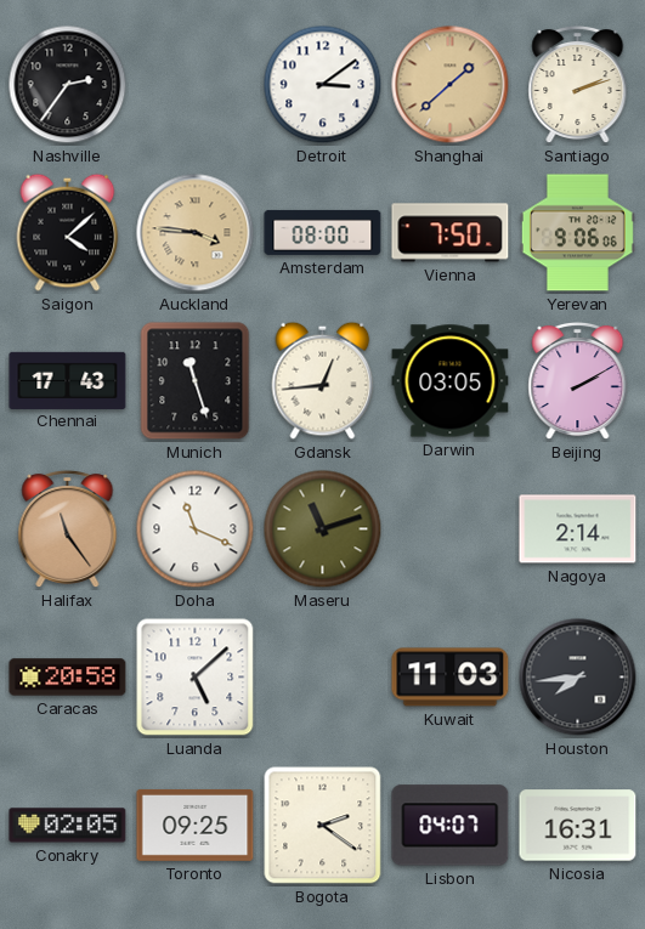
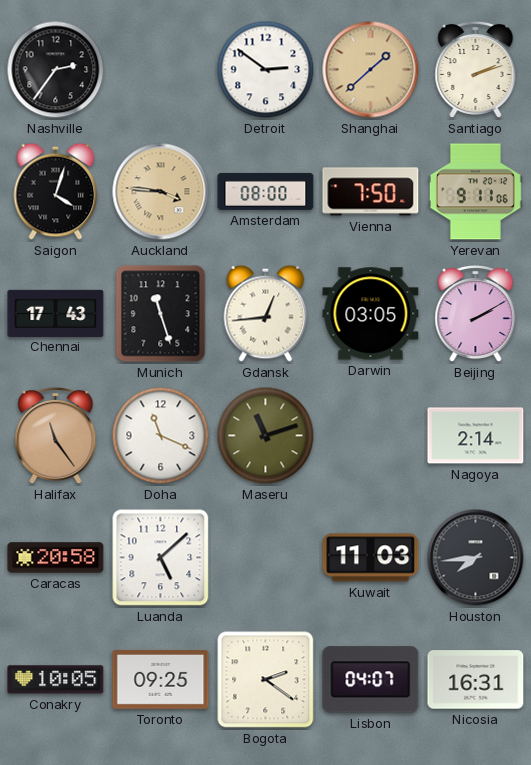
Detroit: 3:09 -> 2:51 (266, 70)
Saigon: 4:08 -> 4:03 (56, 191)
Yerevan: 9:06 -> 9:11 (475, 192)
Conakry: 02:05 -> 10:05 (56, 680)
